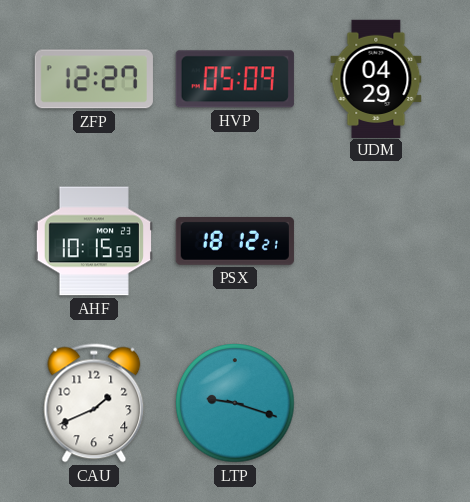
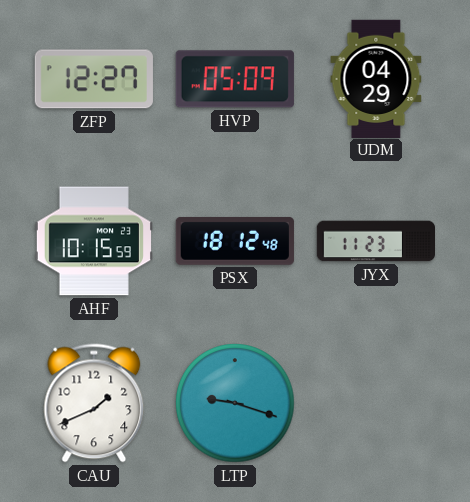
PSX: 18:12:21 -> 18:12:48 (235, 241)
JYX: none -> 11:23 (375, 241)
